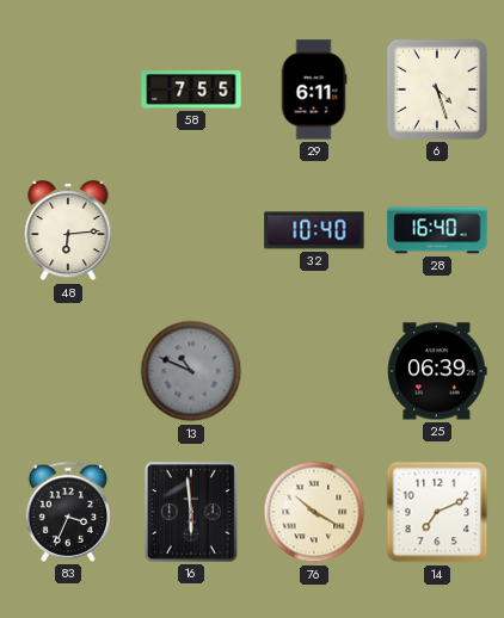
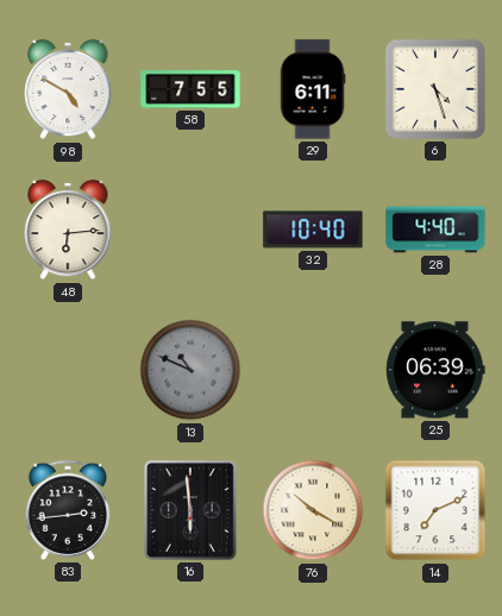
98: none -> 4:50 (68, 89)
28: 16:40 -> 4:40 (435, 230)
83: 3:34 -> 2:44 (67, 510)
